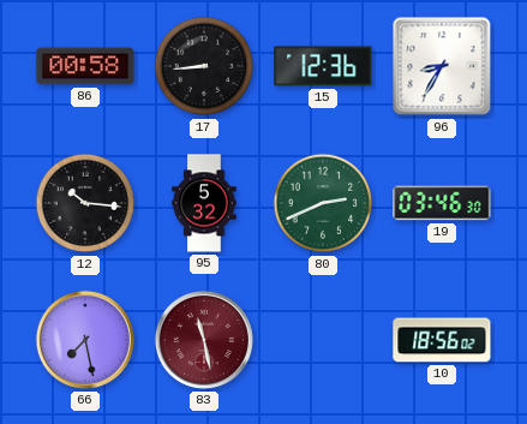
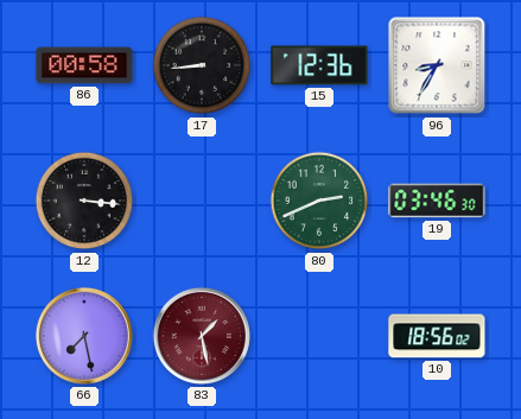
12: 10:16 -> 3:16 (84, 201)
95: 5:32 -> none (204, 203)
83: 11:28 -> 1:28 (202, 336)
